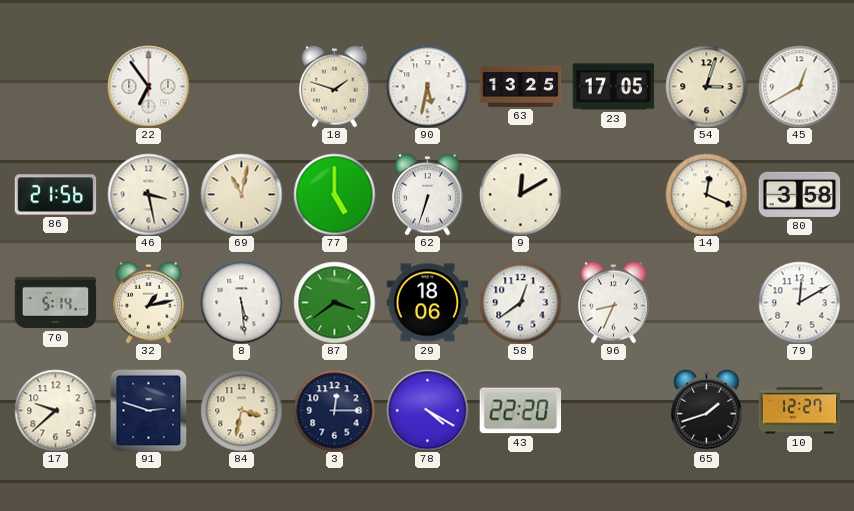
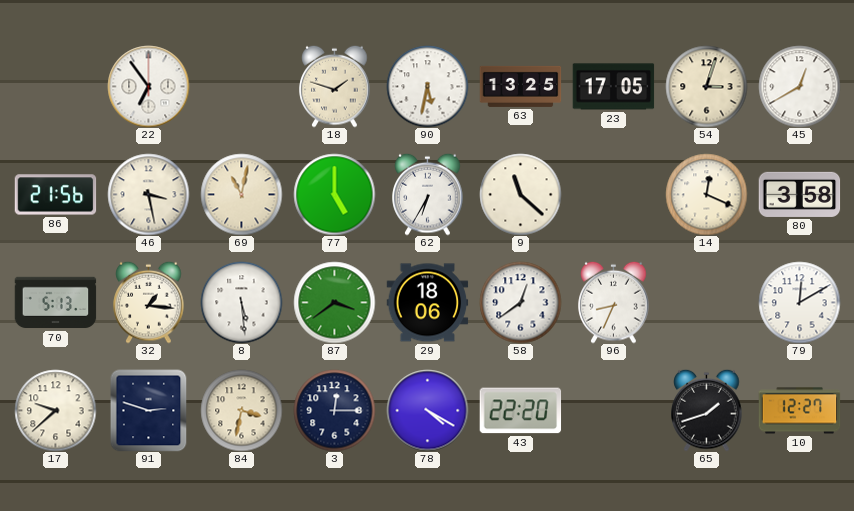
62: 6:33 -> 6:35 (428, 194)
9: 12:10 -> 11:22 (520, 194)
70: 5:14 -> 5:13 (55, 303)
32: 1:13 -> 1:16 (149, 302)
